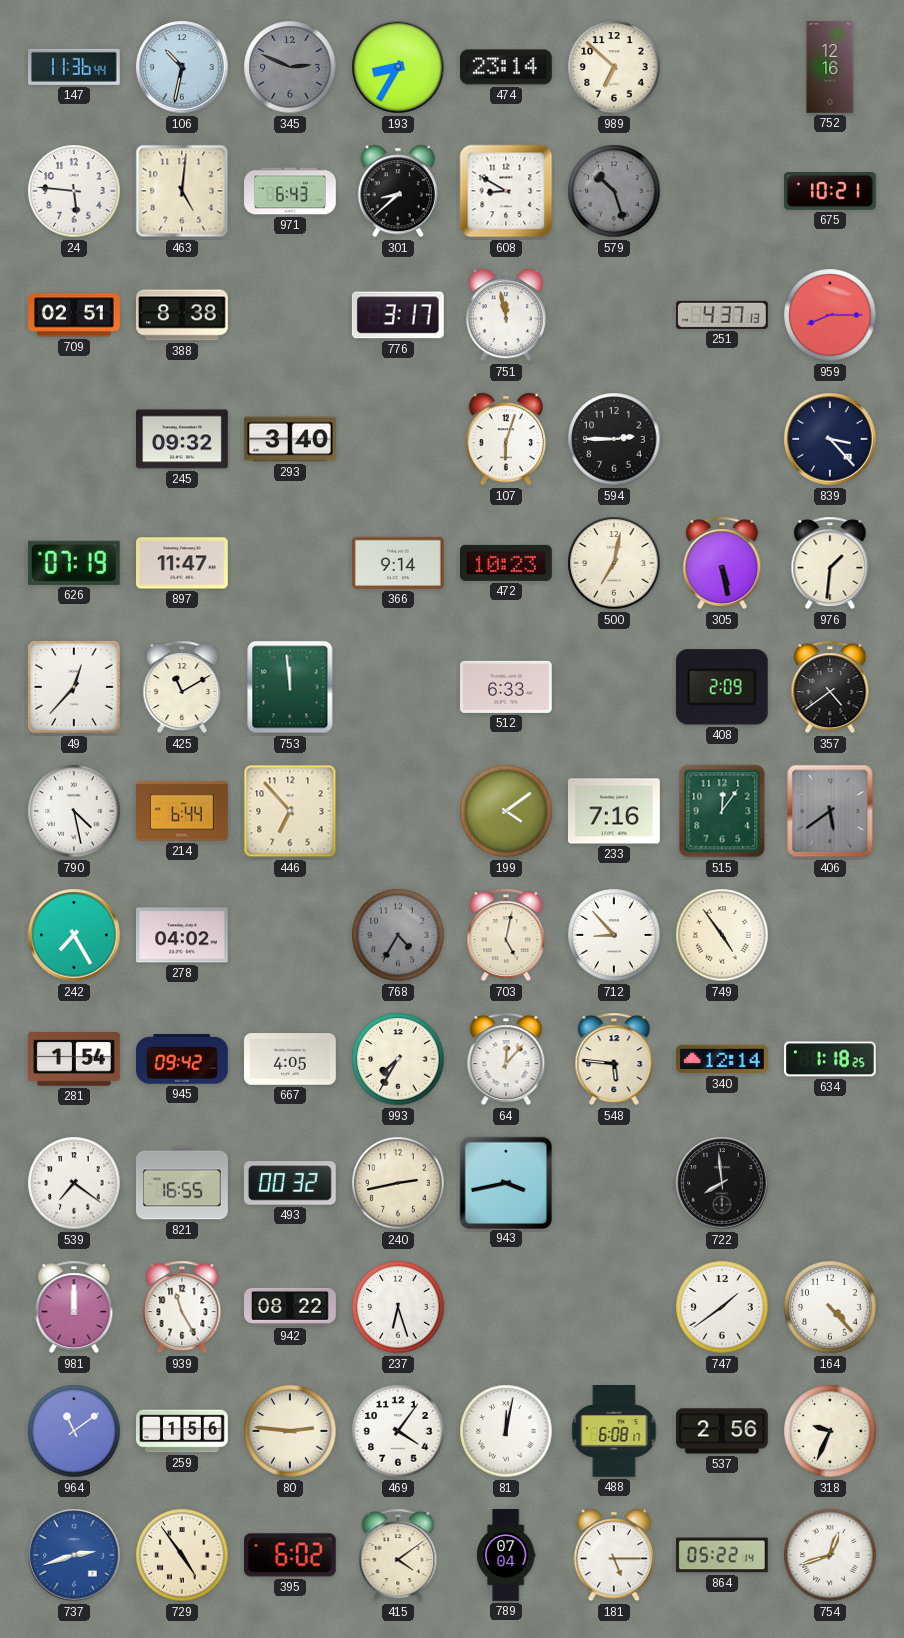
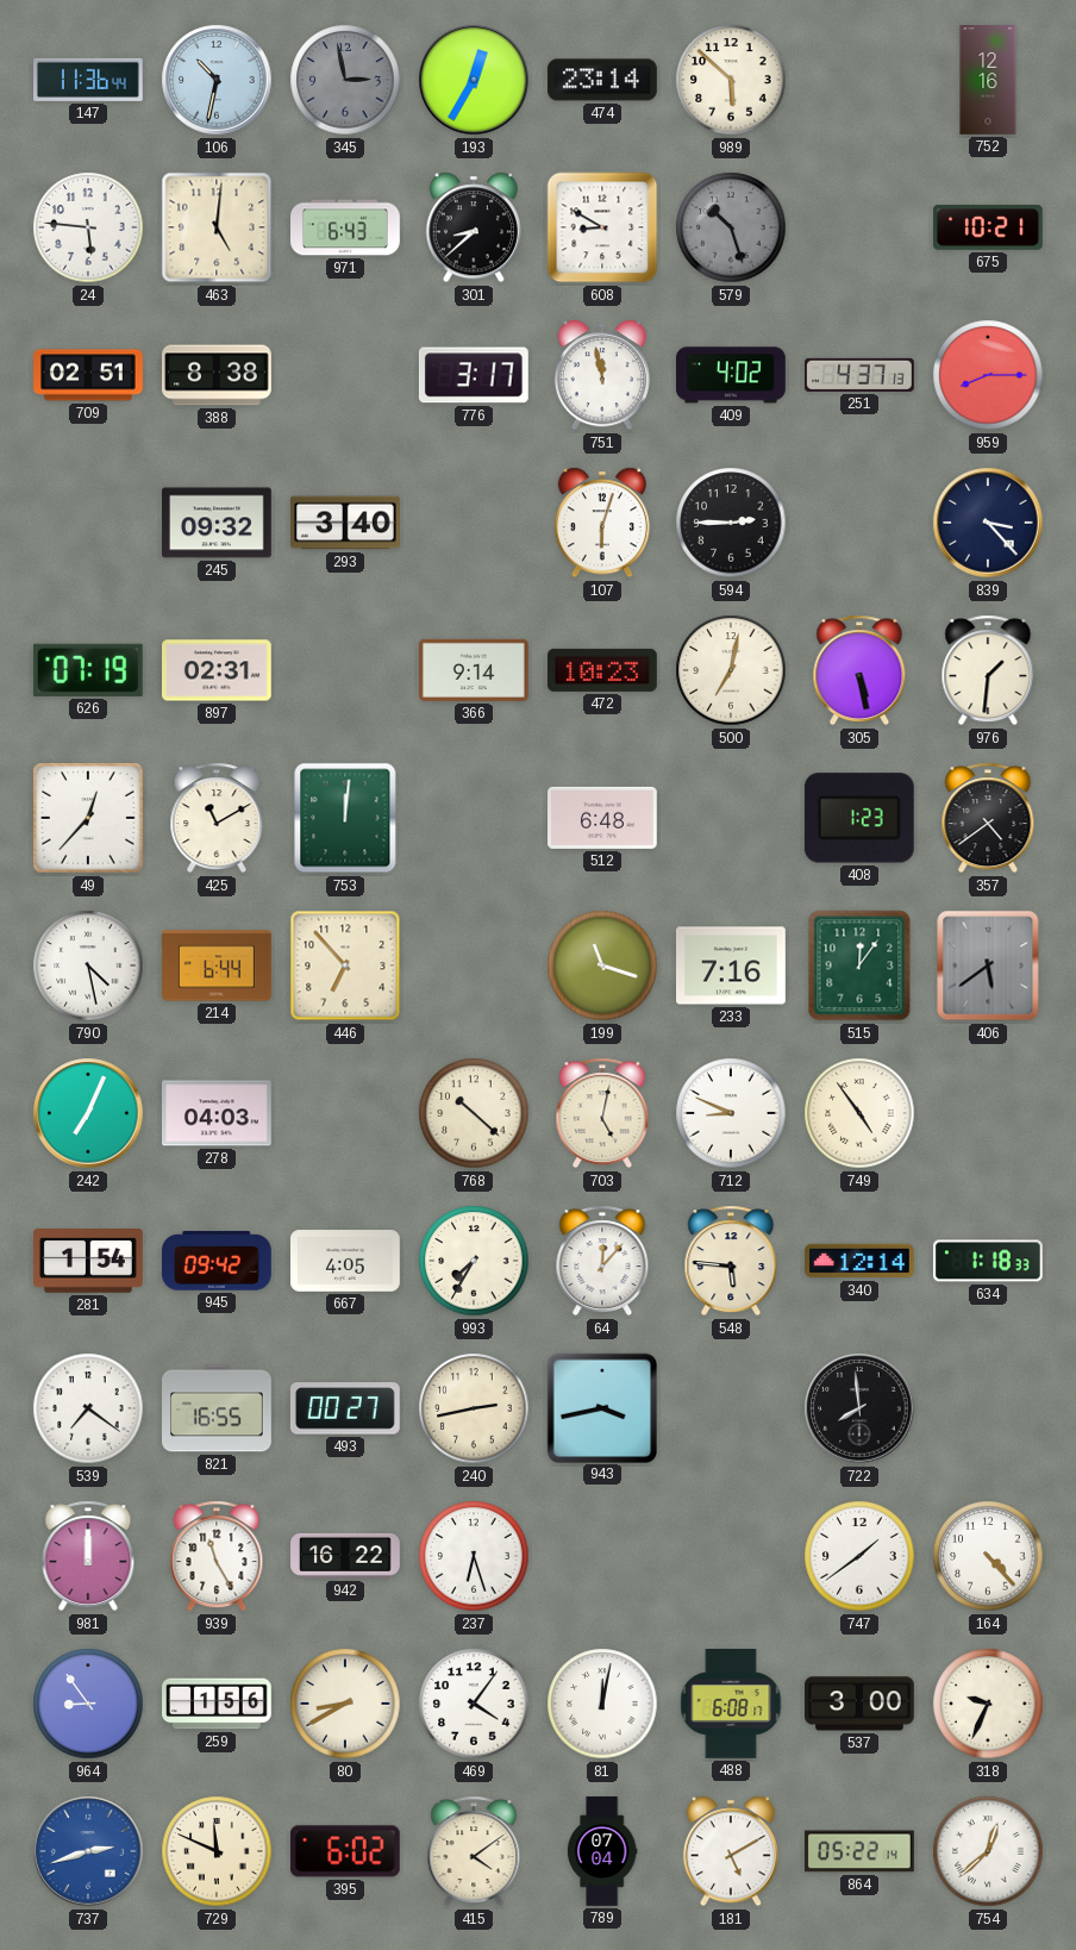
345: 2:49 -> 2:58 (345, 80)
193: 8:35 -> 12:35 (474, 80)
989: 6:52 -> 5:52 (731, 80)
409: none -> 4:02 (731, 375)
897: 11:47 -> 02:31 (218, 670)
753: 11:59 -> 12:01 (345, 818)
512: 6:33 -> 6:48 (603, 818)
408: 2:09 -> 1:23 (859, 818)
199: 4:09 -> 11:18 (602, 965)
242: 7:25 -> 7:04 (88, 1113)
278: 04:02 -> 04:03 (218, 1113)
768: 4:35 -> 10:22 (474, 1113)
768 dial: grey -> cream (474, 1113)
712: 8:53 -> 8:49 (731, 1113)
634: 1:18:25 -> 1:18:33 (989, 1261)
493: 00:32 -> 00:27 (345, 1408)
942: 08:22 -> 16:22 (345, 1556)
964: 11:09 -> 8:54 (88, 1704)
80: 2:46 -> 8:40 (345, 1704)
537: 2:56 -> 3:00 (861, 1704)
729: 4:54 -> 11:49 (217, 1851)
181: 5:15 -> 5:10 (731, 1851)
754: 12:42 -> 12:38 (988, 1851)
